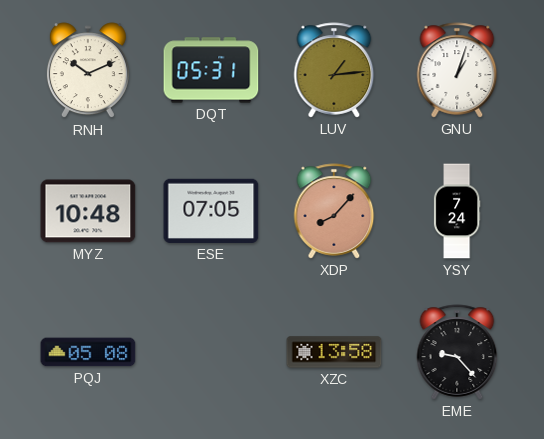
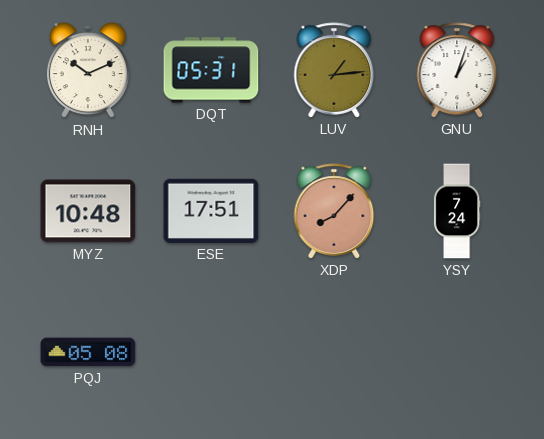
ESE: 07:05 -> 17:51 (211, 211)
XZC: 13:58 -> none (334, 352)
EME: 9:23 -> none (457, 352)
